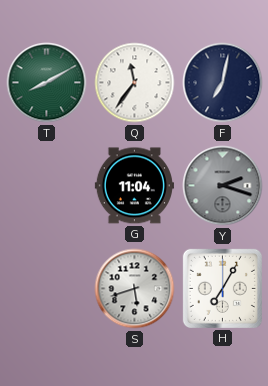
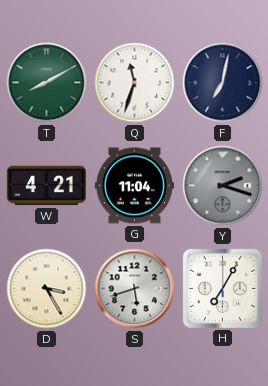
Q: 11:36 -> 11:33 (135, 83)
W: none -> 4:21 (46, 186)
D: none -> 3:25 (47, 289)
